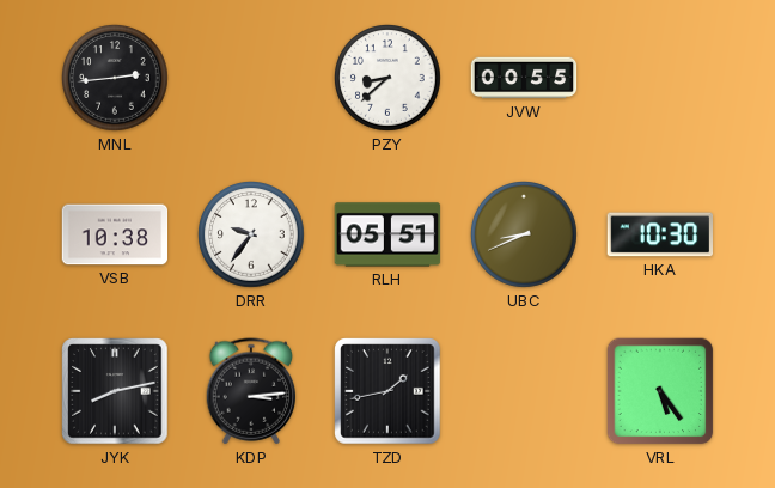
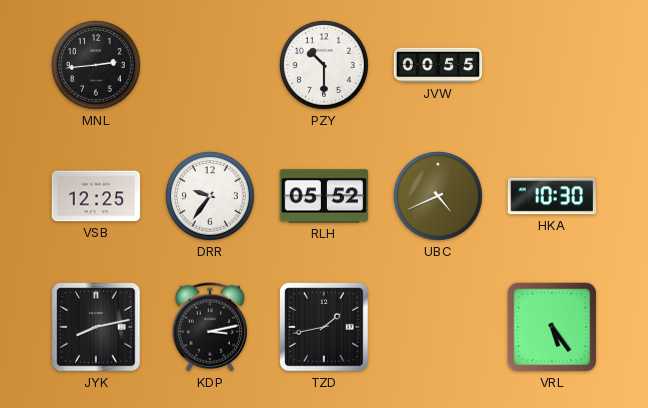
PZY: 8:38 -> 10:30 (324, 65)
VSB: 10:38 -> 12:25 (96, 196)
RLH: 05:51 -> 05:52 (324, 196)
UBC: 8:41 -> 4:41 (438, 196)
KDP: 3:14 -> 3:13 (210, 327)
